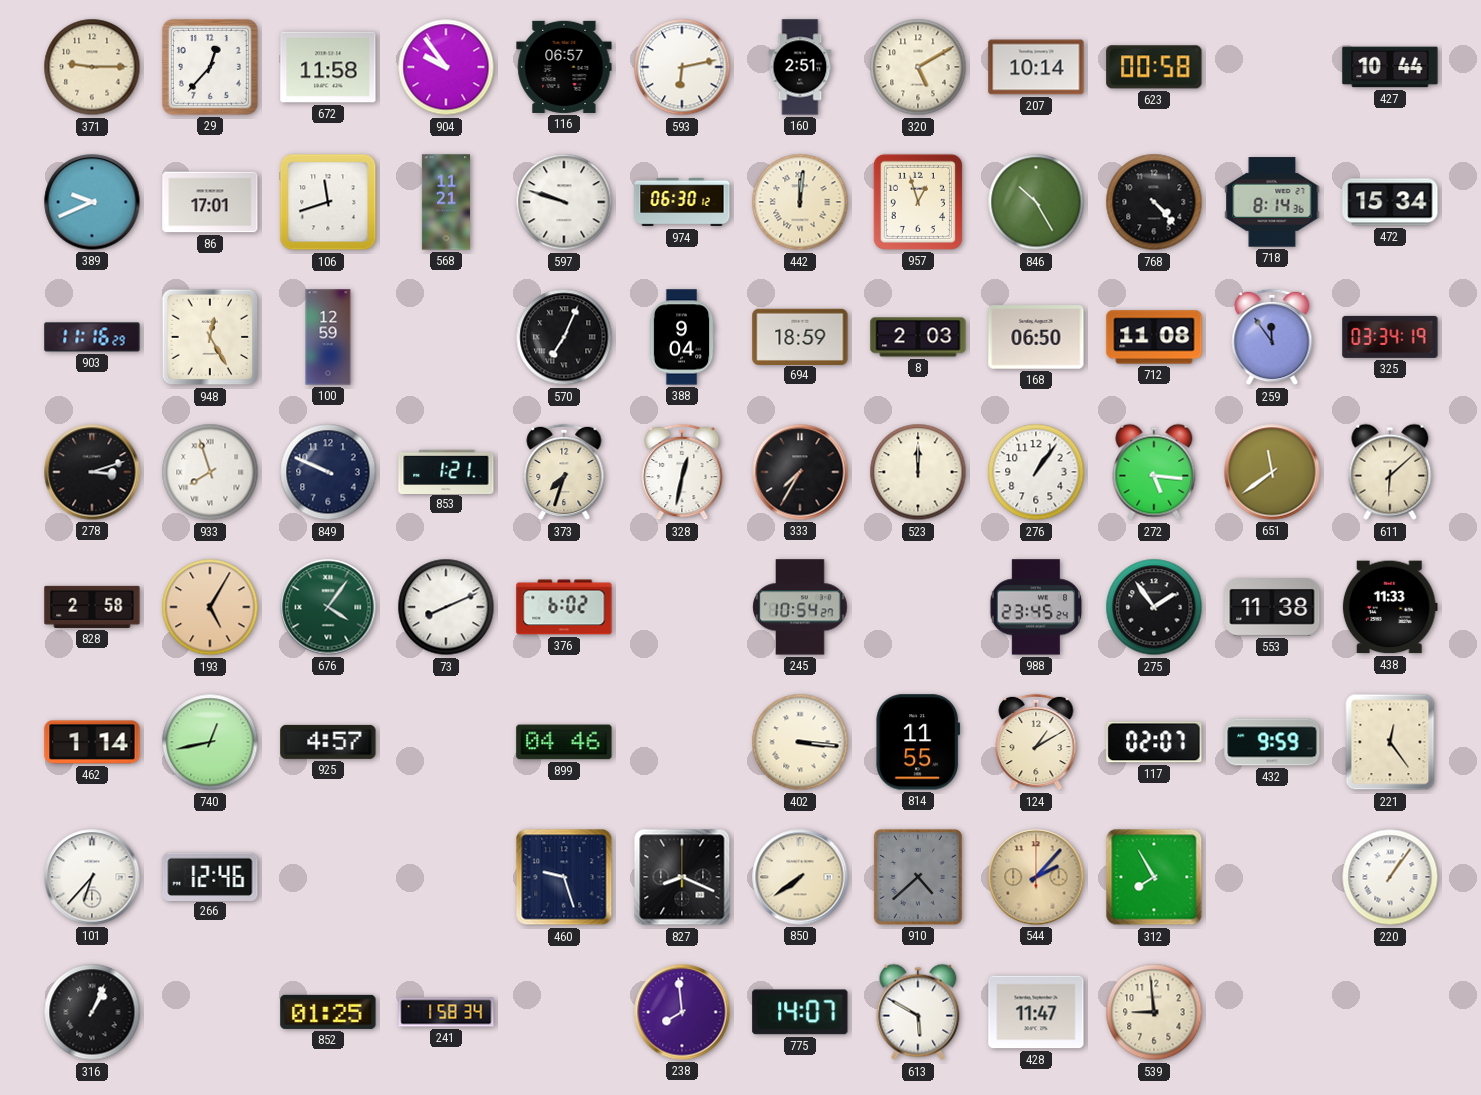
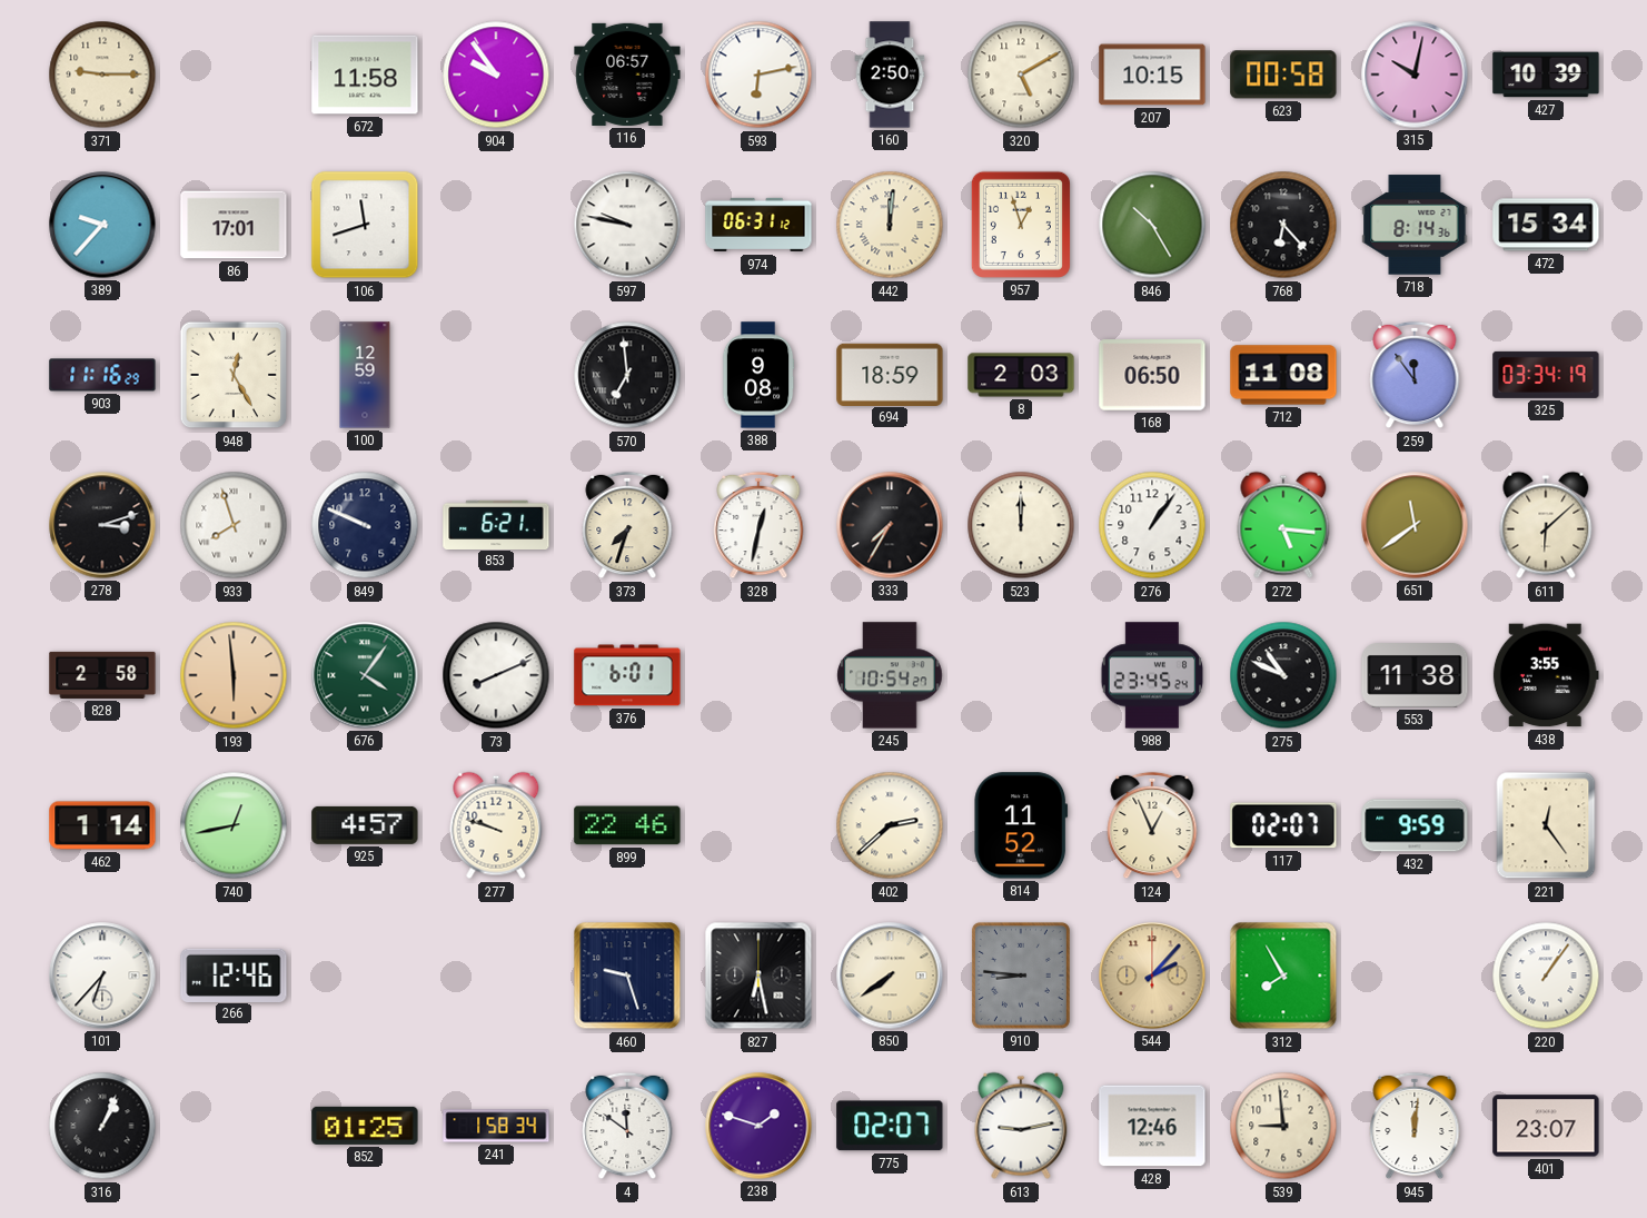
29: 12:37 -> none (210, 67)
160: 2:51 -> 2:50 (890, 75)
207: 10:14 -> 10:15 (1152, 75)
315: none -> 10:02 (1415, 75)
427: 10:44 -> 10:39 (1546, 75)
389: 9:41 -> 9:37 (102, 225)
568: 11:21 -> none (446, 202)
597: 9:48 -> 9:47 (627, 225)
974: 06:30 -> 06:31 (758, 225)
768: 4:23 -> 6:23 (1283, 225)
570: 7:04 -> 6:59 (627, 375)
388: 9:04 -> 9:08 (758, 375)
853: 1:21 -> 6:21 (496, 524)
193: 5:05 -> 5:59 (234, 675)
376: 6:02 -> 6:01 (627, 675)
275: 1:54 -> 10:49 (1283, 675)
438: 11:33 -> 3:55 (1546, 675)
277: none -> 9:48 (496, 825)
899: 04:46 -> 22:46 (627, 825)
402: 3:16 -> 2:38 (890, 825)
814: 11:55 -> 11:52 (1021, 825)
124: 1:10 -> 12:56 (1152, 825)
827: 8:19 -> 6:28 (758, 976)
910: 4:38 -> 8:46 (1021, 976)
4: none -> 11:51 (627, 1126)
238: 7:59 -> 1:48 (758, 1126)
775: 14:07 -> 02:07 (890, 1126)
613: 5:50 -> 9:13 (1021, 1126)
428: 11:47 -> 12:46 (1152, 1126)
945: none -> 12:01 (1415, 1126)
401: none -> 23:07 (1546, 1126)
